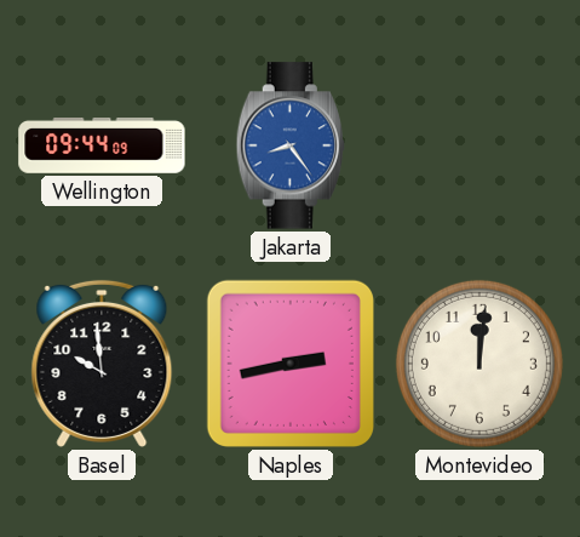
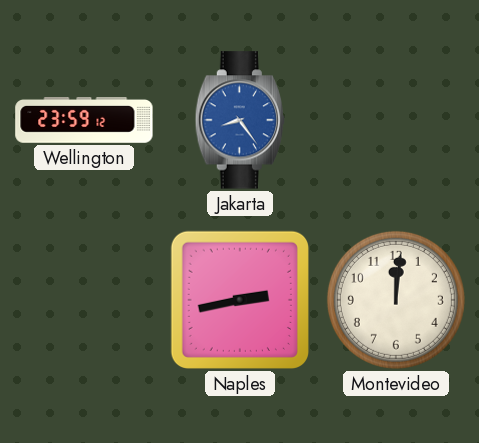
Wellington: 09:44 -> 23:59 (84, 121)
Basel: 9:59 -> none (102, 364)
